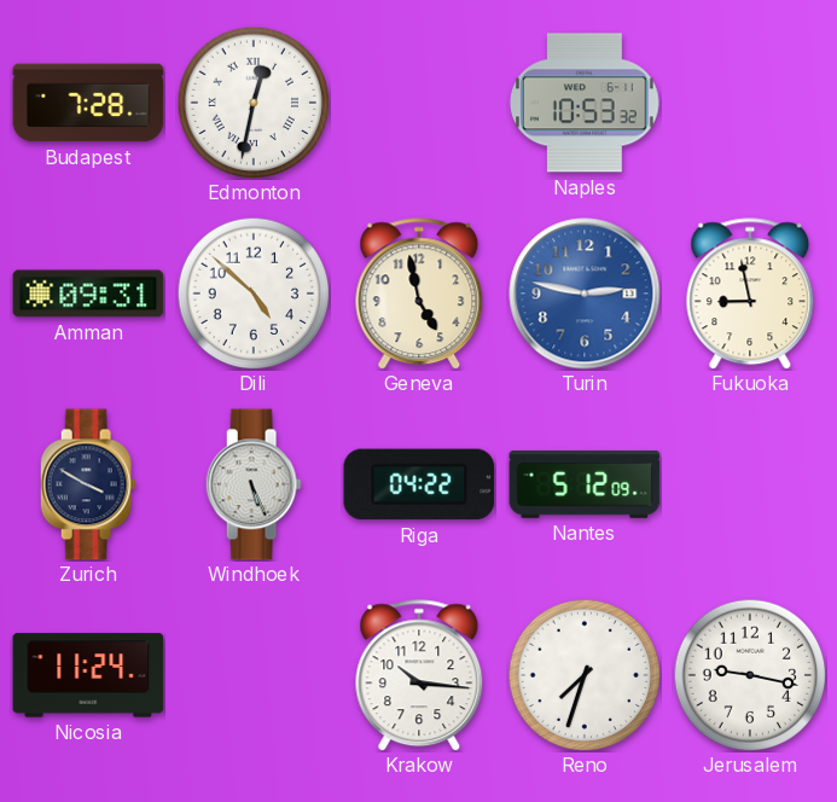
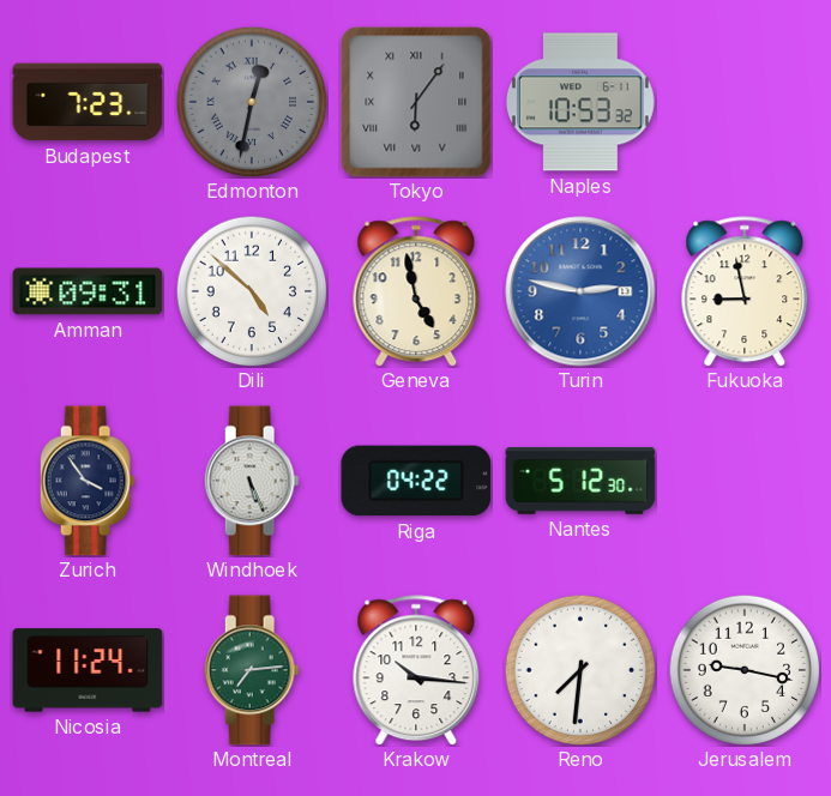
Budapest: 7:28 -> 7:23 (88, 102)
Edmonton dial: white -> grey (252, 102)
Tokyo: none -> 6:06 (416, 102)
Zurich: 3:50 -> 3:54 (88, 481)
Nantes: 5:12:09 -> 5:12:30 (580, 481)
Montreal: none -> 7:14 (252, 670)
Reno: 7:33 -> 7:31 (580, 670)
